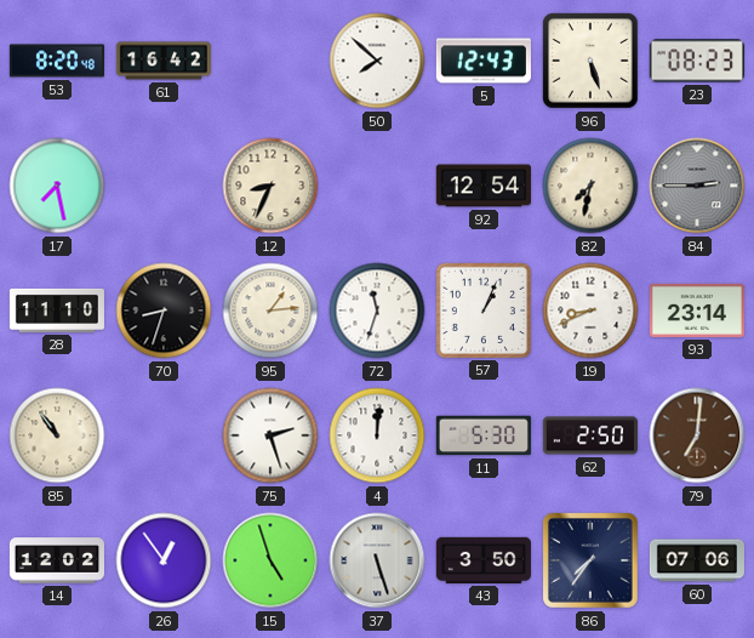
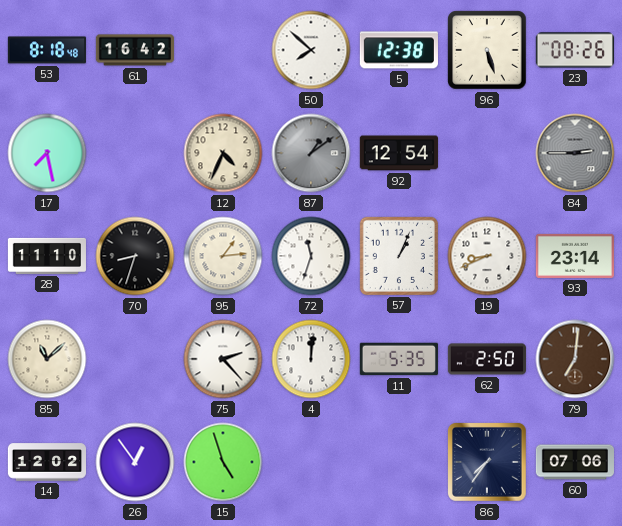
53: 8:20 -> 8:18 (47, 50)
5: 12:43 -> 12:38 (399, 50)
23: 08:23 -> 08:26 (575, 50)
12: 8:34 -> 4:34 (223, 153)
87: none -> 1:09 (311, 153)
82: 7:32 -> none (590, 186)
85: 10:54 -> 11:08 (47, 359)
75: 2:27 -> 2:23 (223, 359)
11: 5:30 -> 5:35 (399, 359)
37: 5:27 -> none (377, 560)
43: 3:50 -> none (484, 560)
